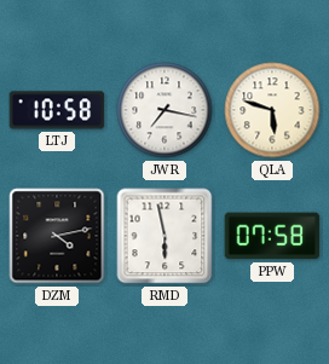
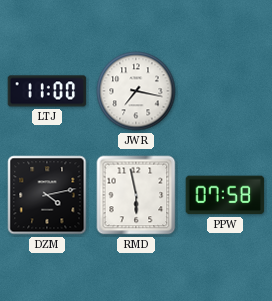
LTJ: 10:58 -> 11:00 (47, 91)
QLA: 5:48 -> none (272, 110)
